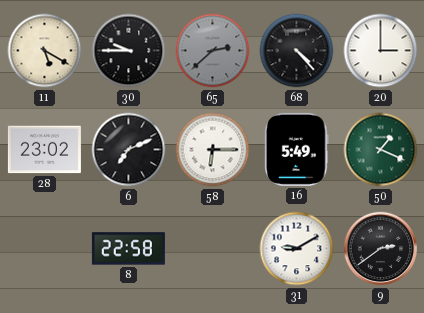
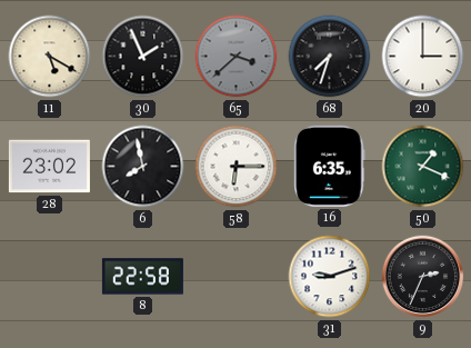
30: 9:45 -> 1:56 (143, 57)
65: 2:38 -> 3:38 (237, 57)
68: 4:23 -> 7:33 (330, 57)
6: 7:11 -> 7:58 (143, 167)
16: 5:49 -> 6:35 (330, 166)
31: 9:10 -> 9:12 (330, 277)
9: 2:39 -> 2:34 (423, 277)
